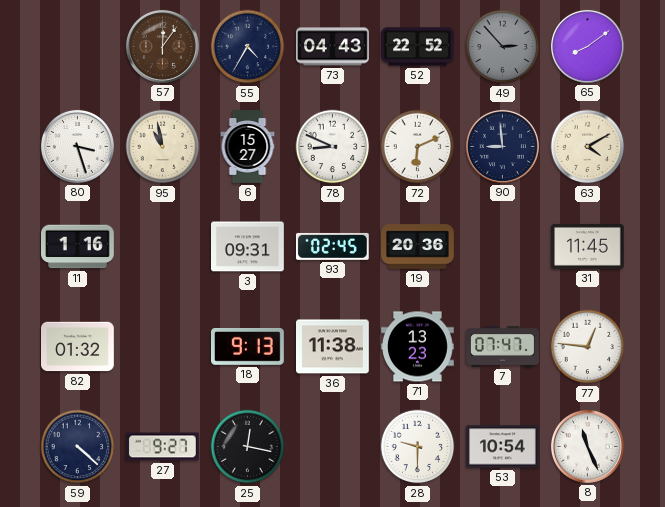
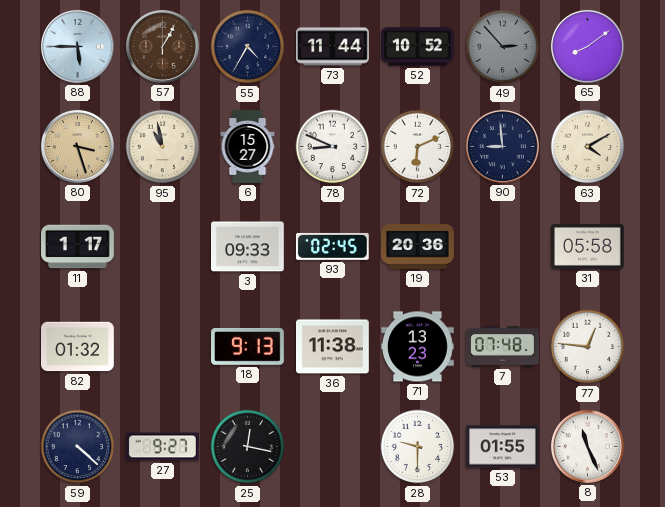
88: none -> 5:45 (77, 46)
57: 12:06 -> 1:05 (162, 46)
73: 04:43 -> 11:44 (333, 47)
52: 22:52 -> 10:52 (418, 47)
80 dial: white -> champagne (77, 146)
11: 1:16 -> 1:17 (78, 247)
3: 09:31 -> 09:33 (248, 247)
31: 11:45 -> 05:58 (588, 246)
7: 07:47 -> 07:48 (503, 347)
53: 10:54 -> 01:55 (503, 447)
